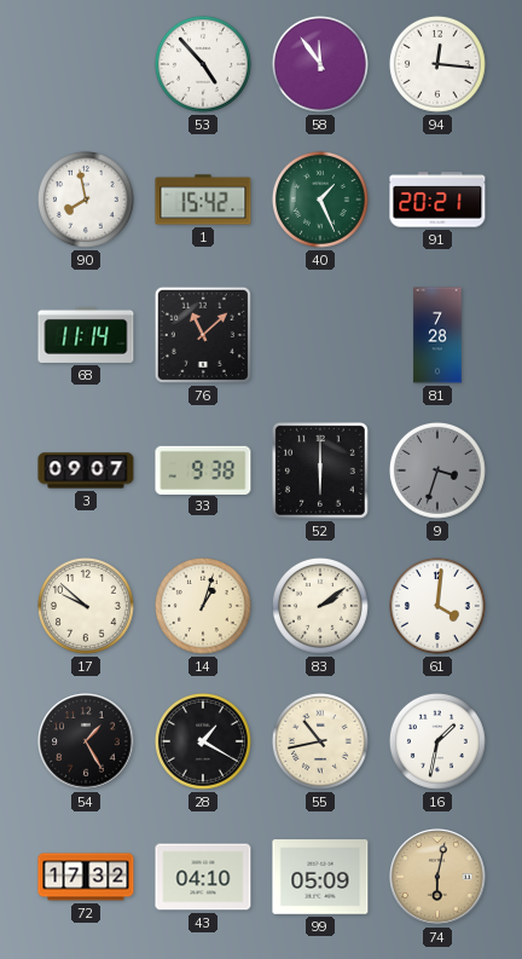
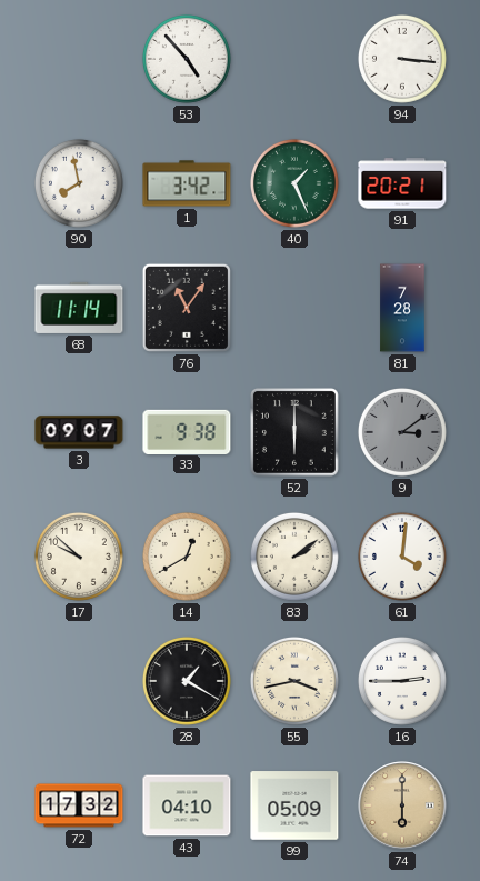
58: 11:54 -> none (320, 64)
94: 12:16 -> 3:16 (402, 59)
1: 15:42 -> 3:42 (187, 183)
76: 11:08 -> 11:06 (187, 308)
9: 3:33 -> 3:09 (402, 432)
14: 1:03 -> 12:40 (187, 557)
54: 1:25 -> none (86, 741)
55: 10:43 -> 3:43 (294, 681)
16: 1:32 -> 2:45 (402, 681)
74: 6:02 -> 6:00 (402, 805)
